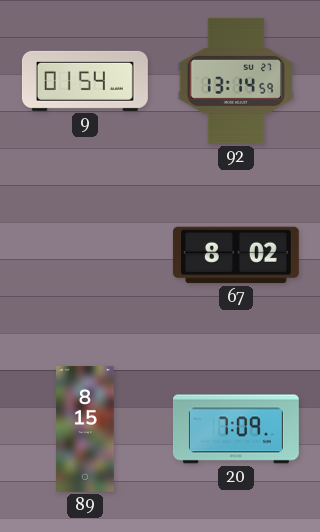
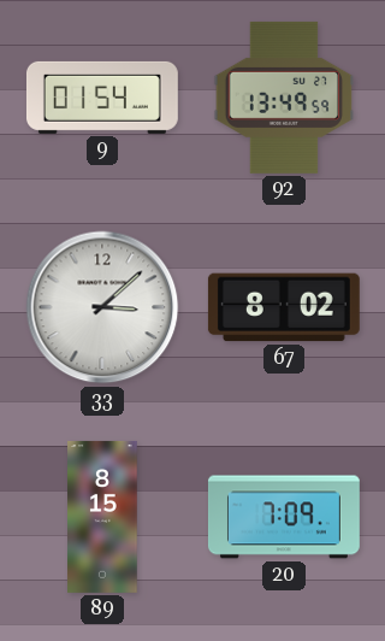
92: 13:14 -> 13:49 (284, 98)
33: none -> 3:08 (102, 307)
